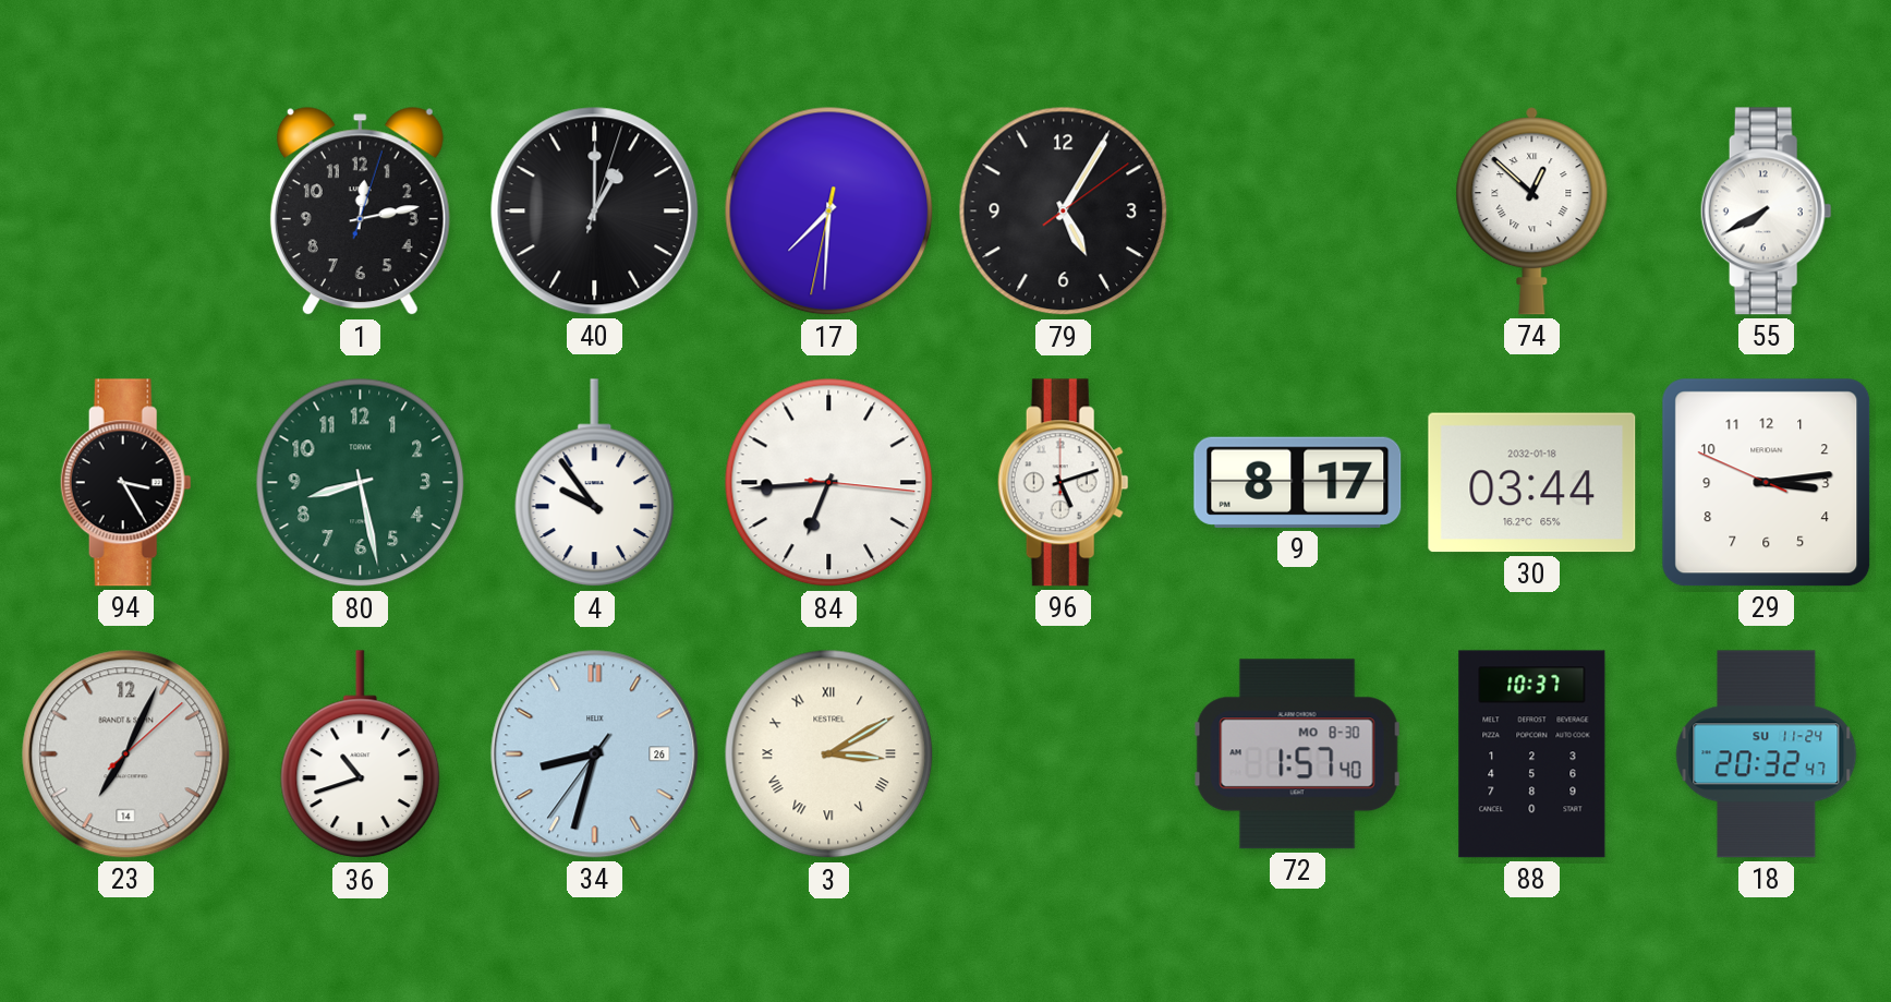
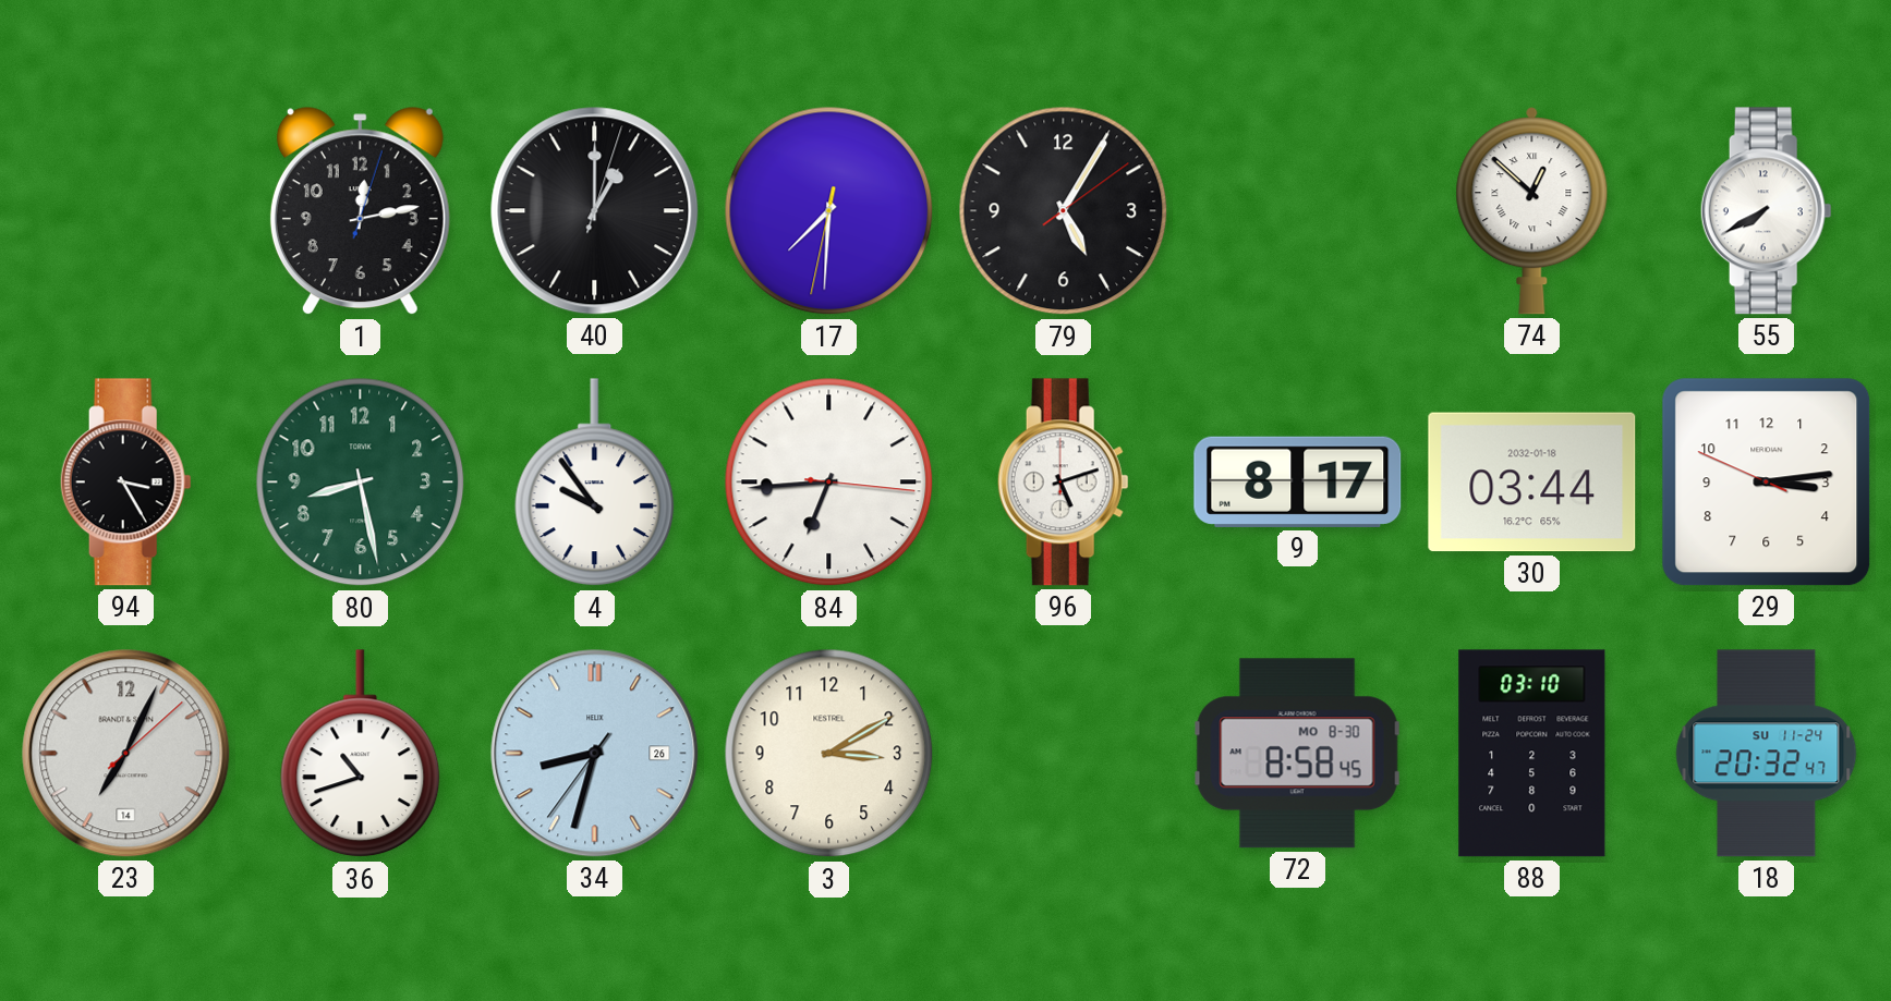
3 numerals: Roman -> Arabic (829, 754)
72: 1:57 -> 8:58 (1297, 754)
88: 10:37 -> 03:10 (1532, 754)
